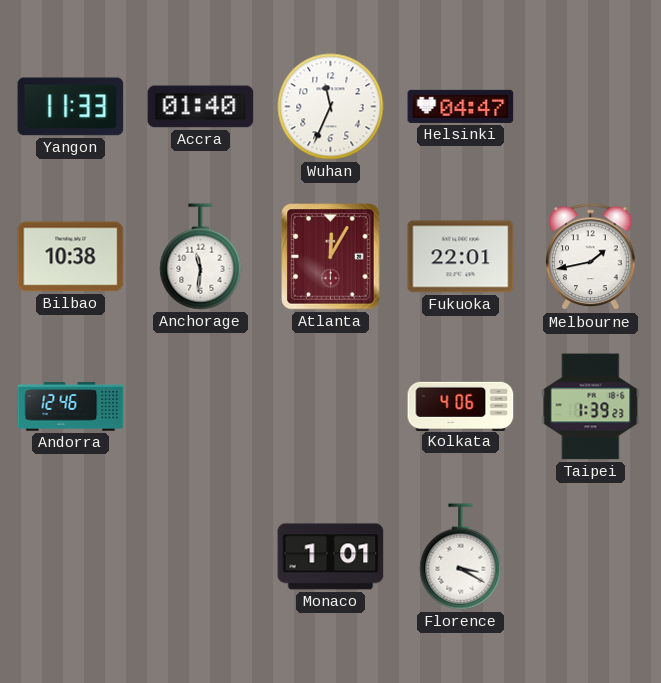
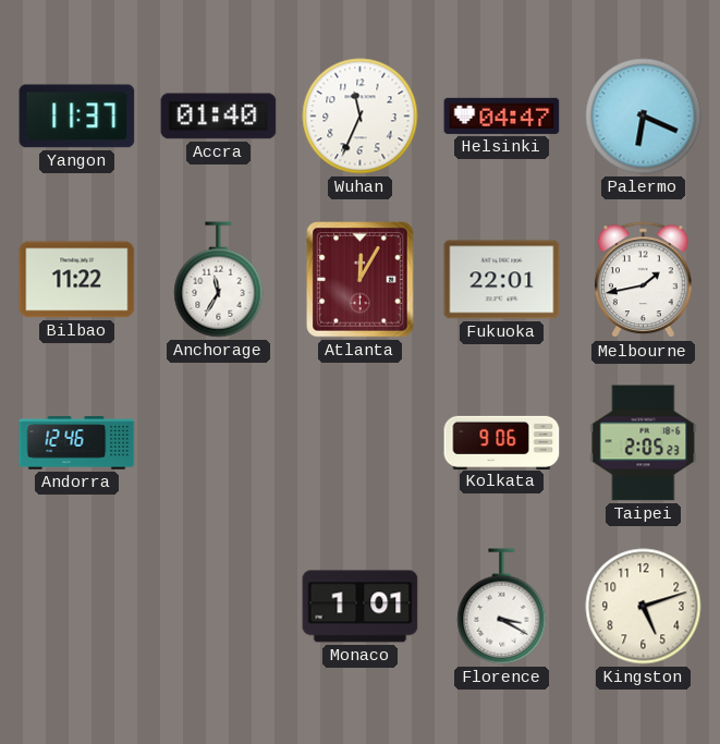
Yangon: 11:33 -> 11:37 (77, 117)
Palermo: none -> 6:19 (644, 117)
Bilbao: 10:38 -> 11:22 (77, 280)
Anchorage: 11:31 -> 11:35 (219, 280)
Kolkata: 4:06 -> 9:06 (502, 442)
Taipei: 1:39 -> 2:05 (644, 443)
Kingston: none -> 5:12 (644, 607)
